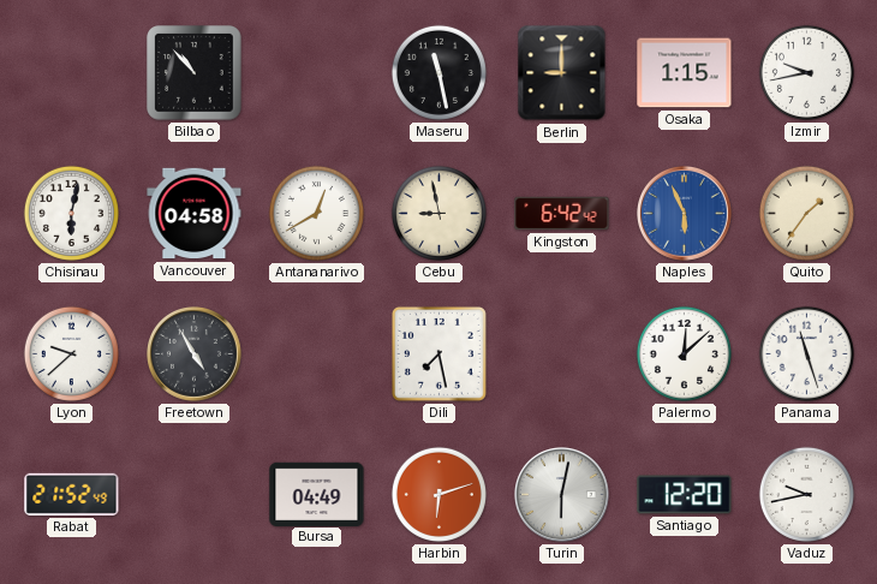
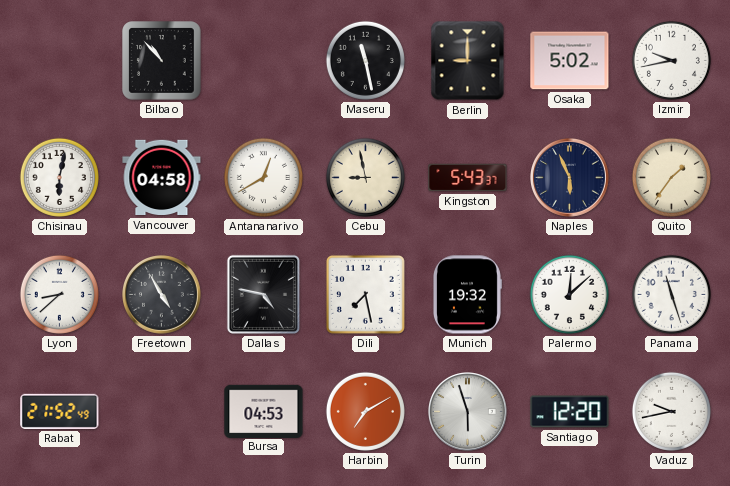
Osaka: 1:15 -> 5:02 (570, 61)
Kingston: 6:42 -> 5:43 (468, 178)
Naples dial: blue -> navy (570, 178)
Lyon: 9:38 -> 8:38 (59, 294)
Dallas: none -> 4:47 (263, 294)
Munich: none -> 19:32 (467, 295)
Bursa: 04:49 -> 04:53 (264, 411)
Harbin: 6:12 -> 7:10 (365, 411)
Turin: 6:02 -> 5:57 (468, 412)
